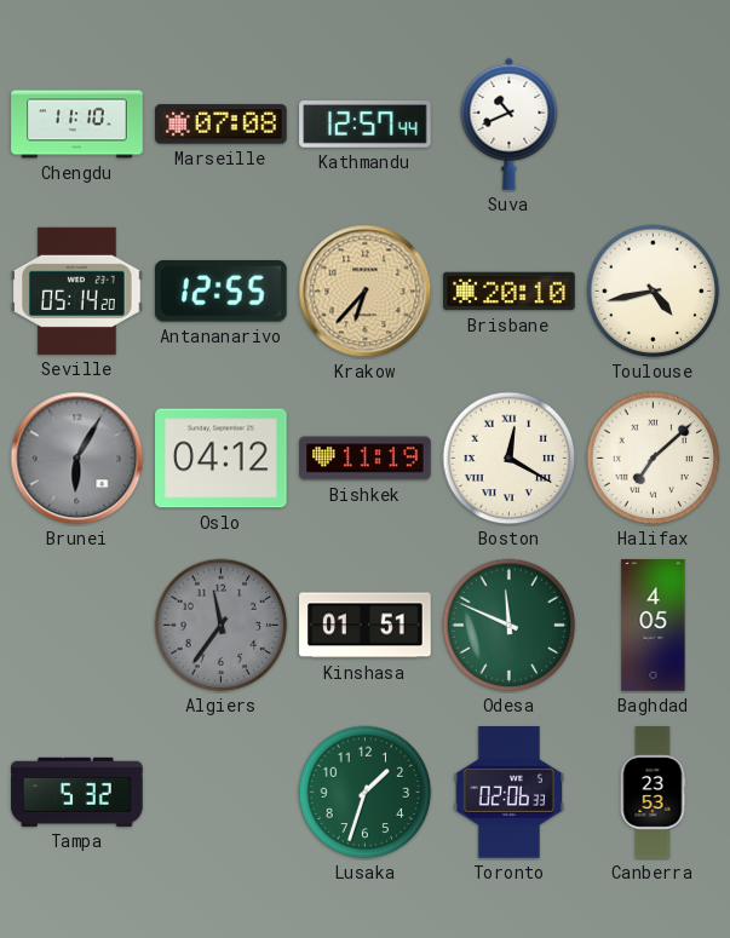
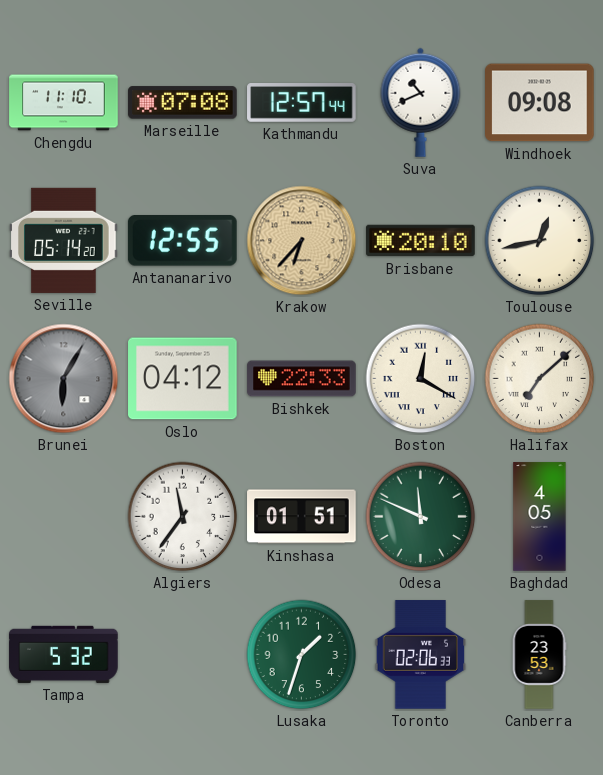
Windhoek: none -> 09:08 (540, 103)
Toulouse: 4:43 -> 12:43 (540, 241)
Bishkek: 11:19 -> 22:33 (302, 379)
Algiers dial: grey -> white (183, 517)
